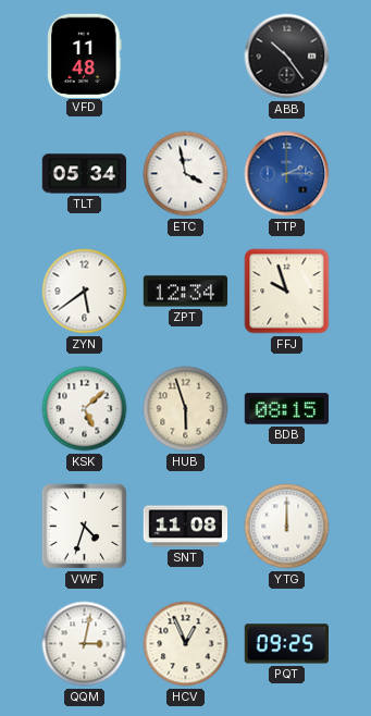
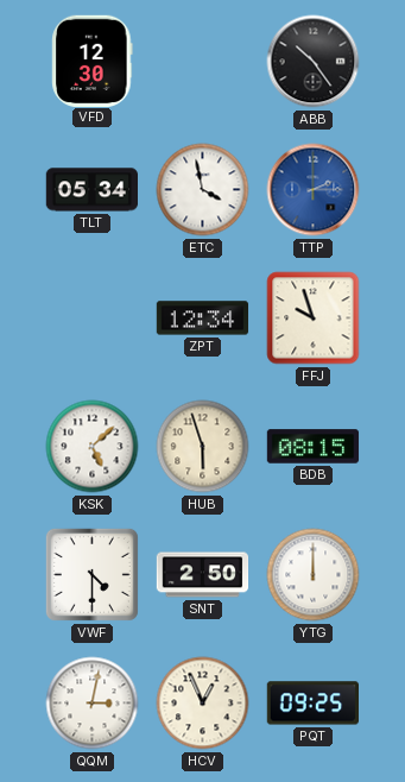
VFD: 11:48 -> 12:30 (93, 61)
ZYN: 5:39 -> none (85, 292)
VWF: 4:33 -> 4:30 (91, 574)
SNT: 11:08 -> 2:50 (203, 575)
